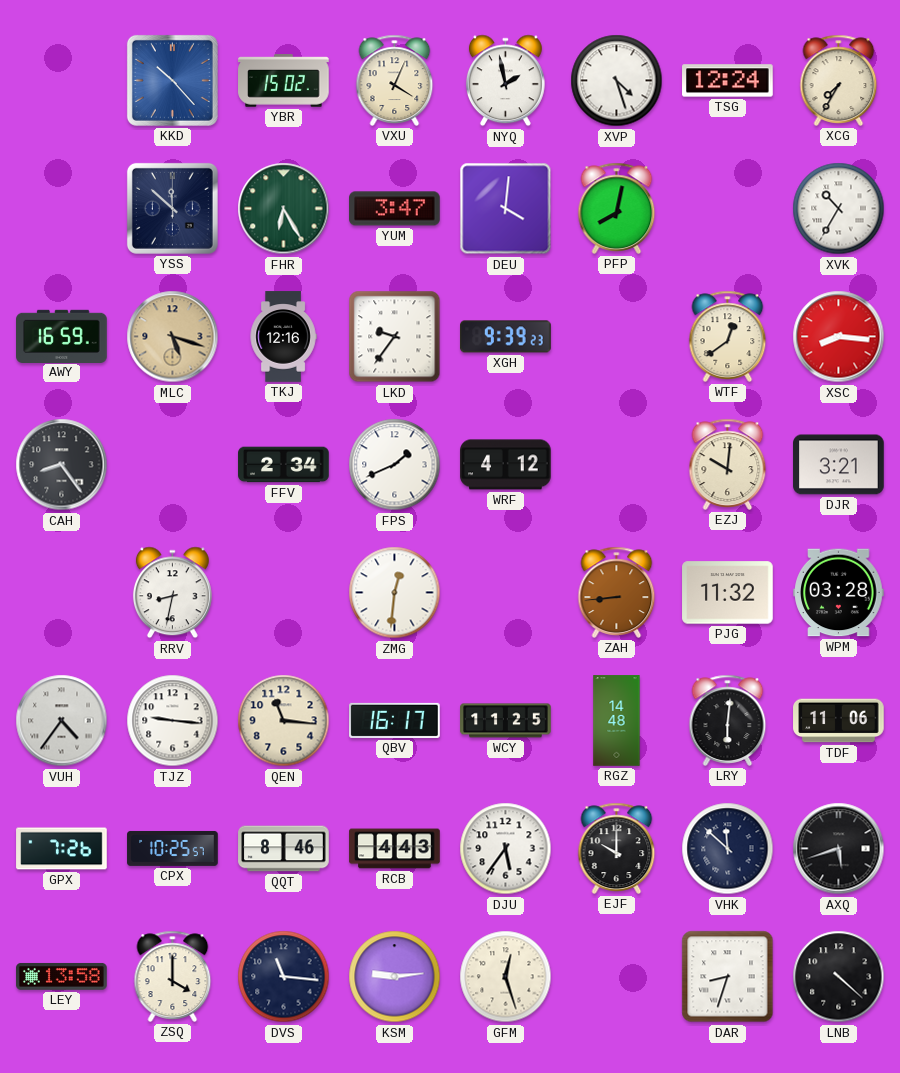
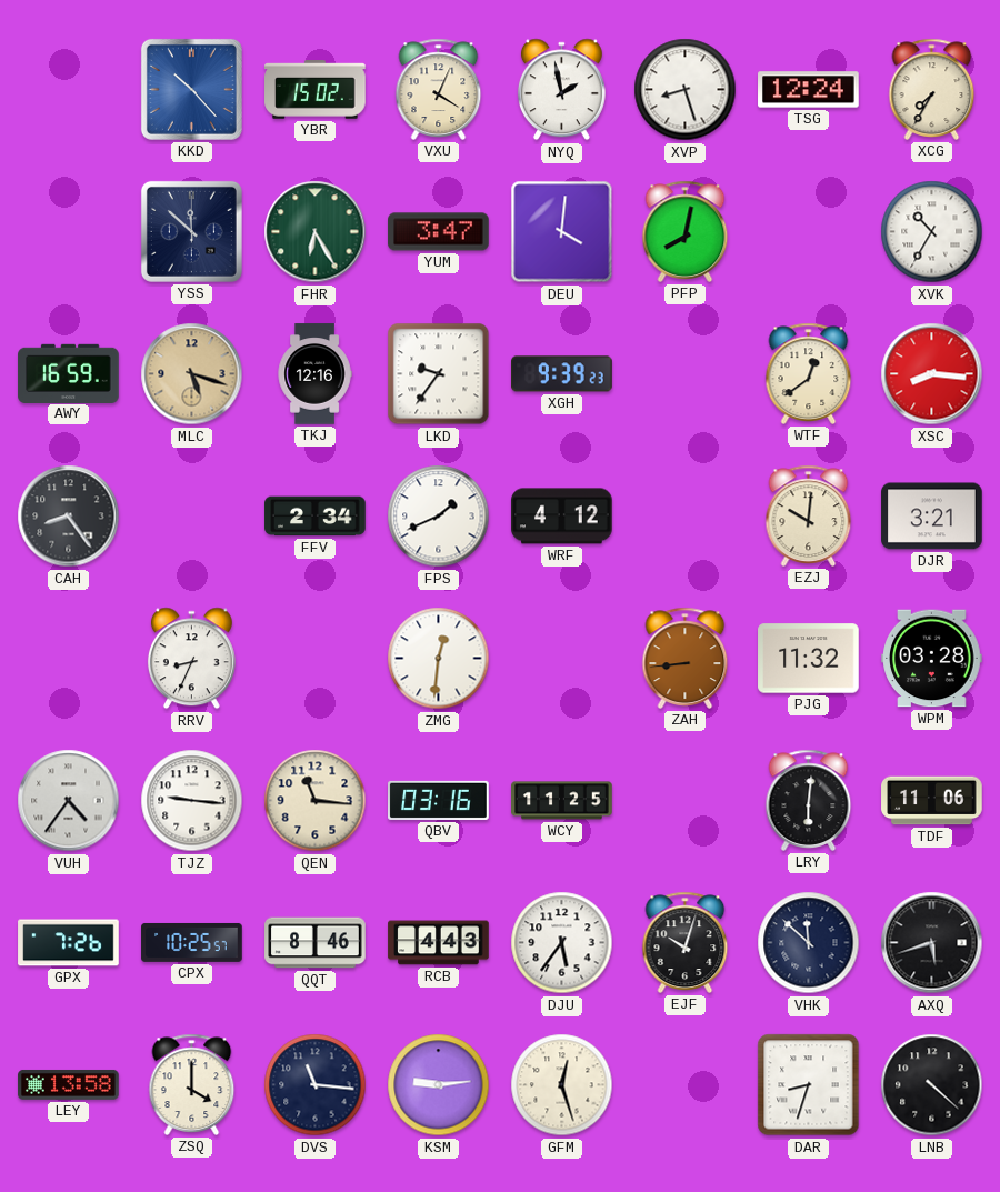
XVP: 4:27 -> 8:27 (686, 90)
RRV: 8:32 -> 8:34 (191, 659)
QBV: 16:17 -> 03:16 (439, 800)
RGZ: 14:48 -> none (617, 721)
EJF: 10:00 -> 10:03 (686, 942)
